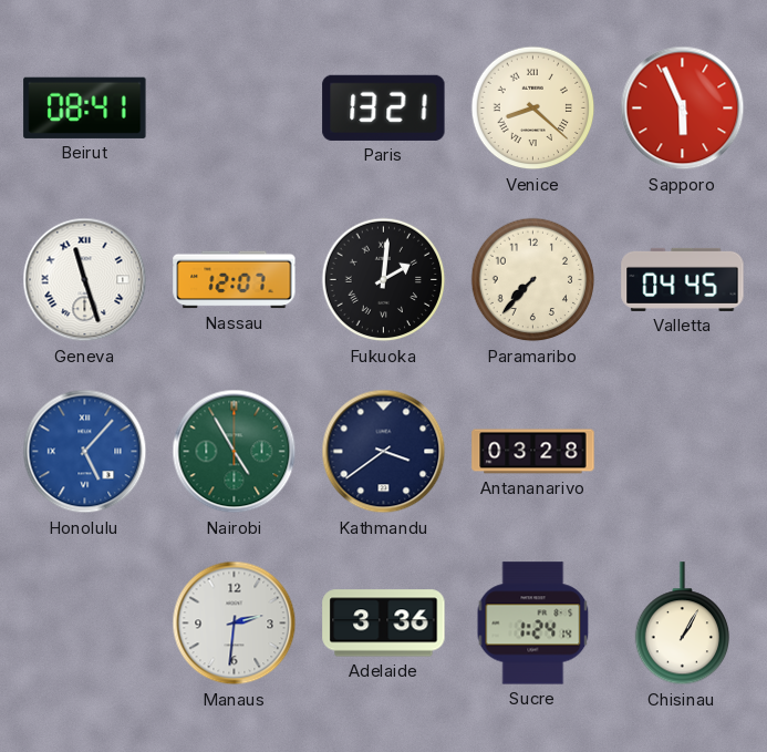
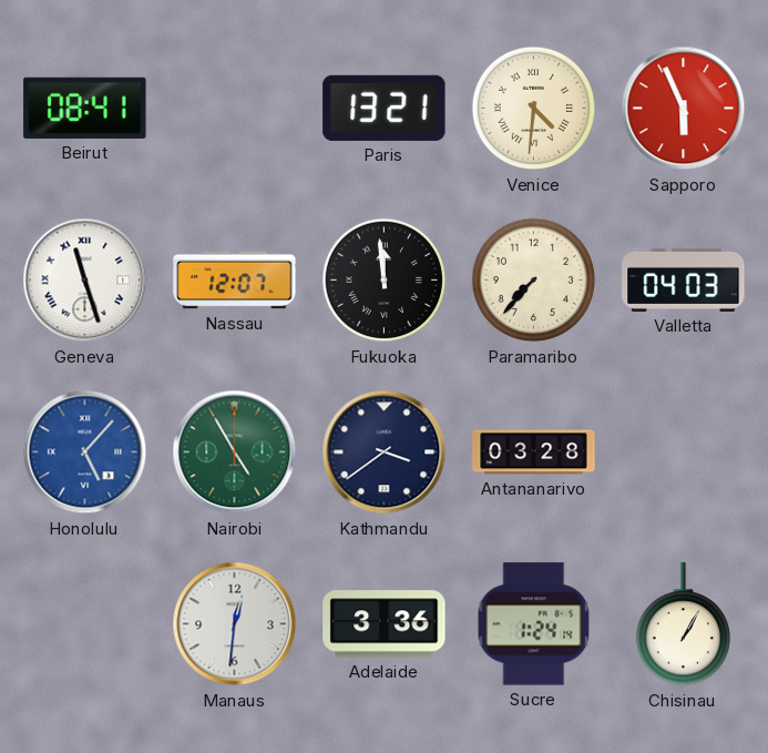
Venice: 8:22 -> 4:31 (534, 109)
Fukuoka: 2:01 -> 11:59 (385, 281)
Valletta: 04:45 -> 04:03 (684, 279)
Manaus: 2:31 -> 12:31 (235, 624)
